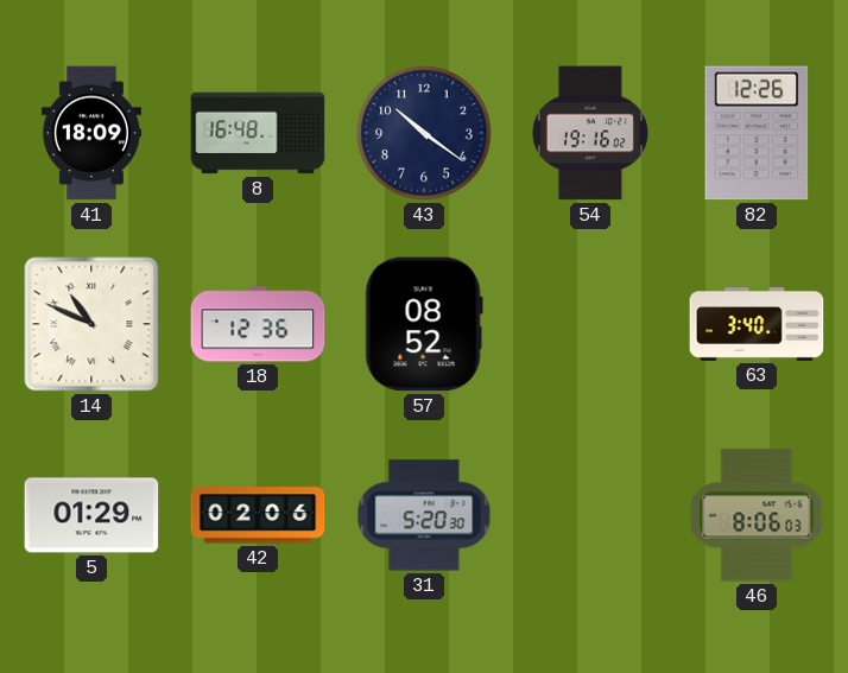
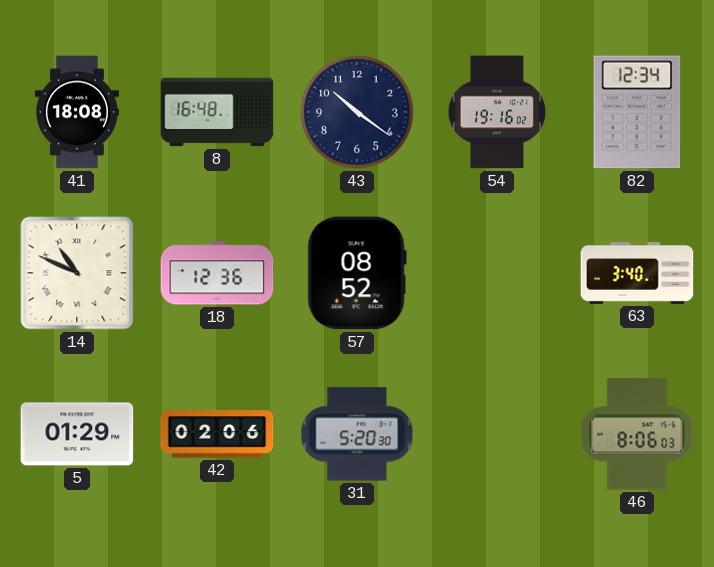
41: 18:09 -> 18:08 (77, 112)
82: 12:26 -> 12:34 (637, 112)
